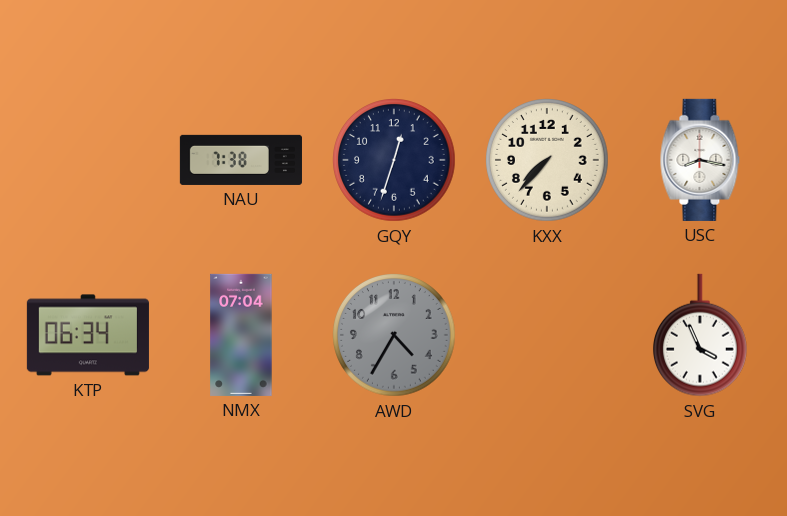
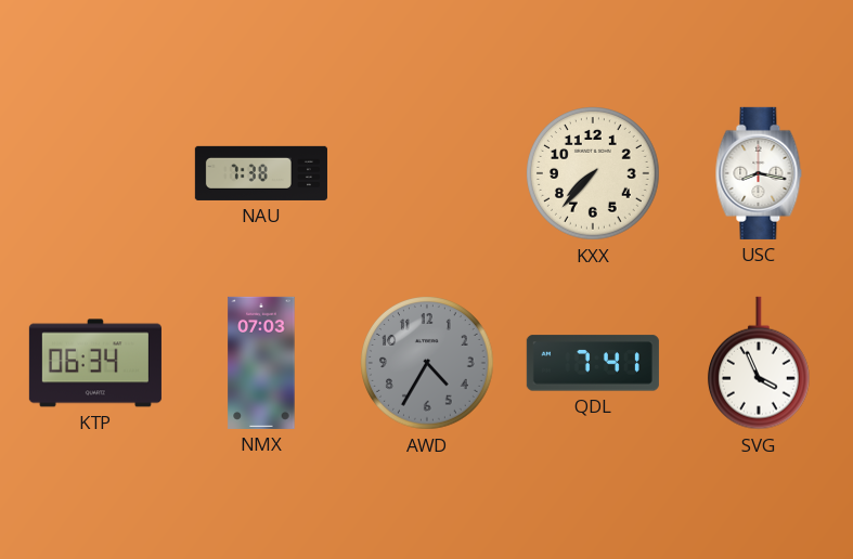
GQY: 12:33 -> none (395, 161)
NMX: 07:04 -> 07:03 (261, 363)
QDL: none -> 7:41 (593, 363)
